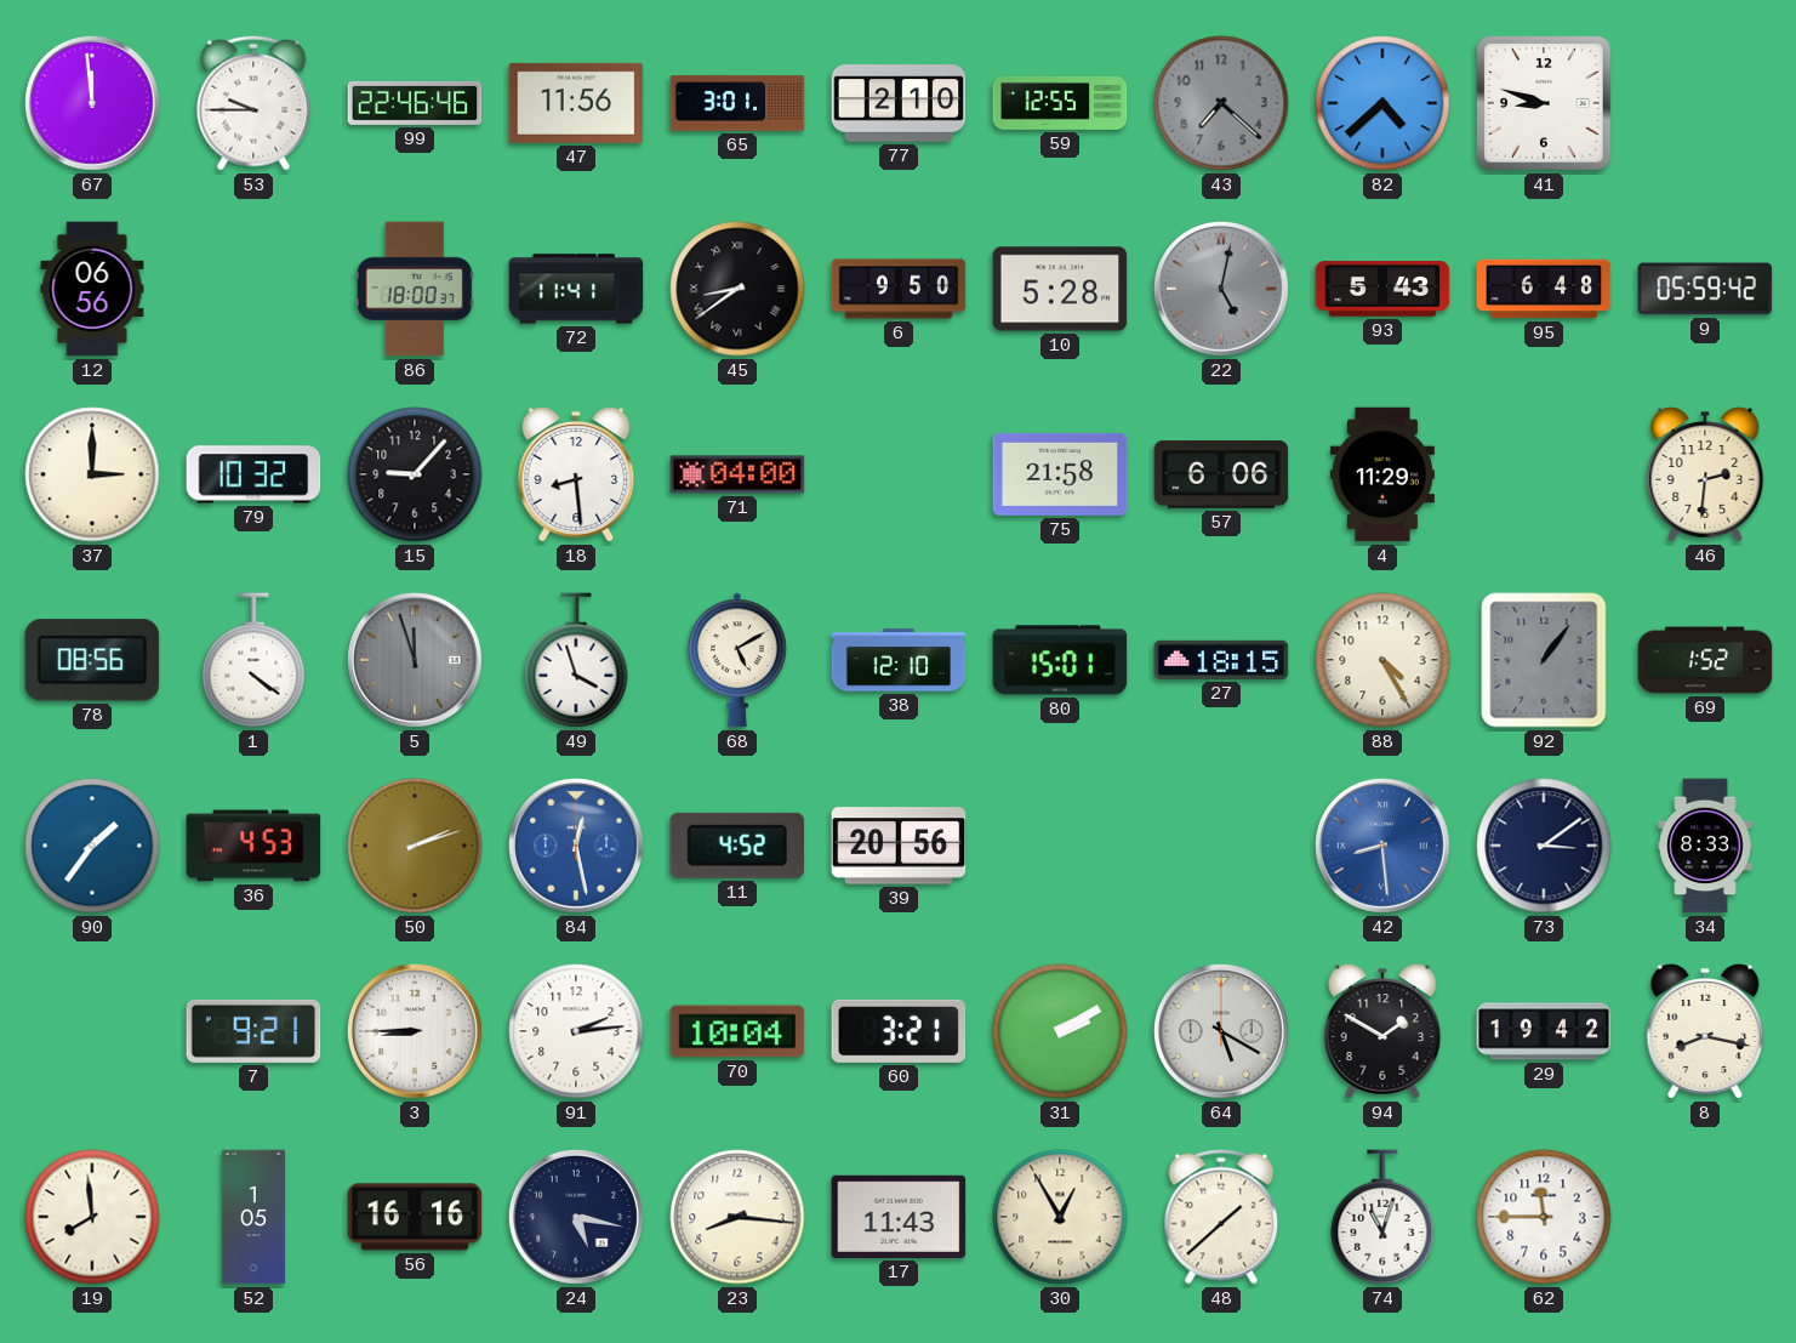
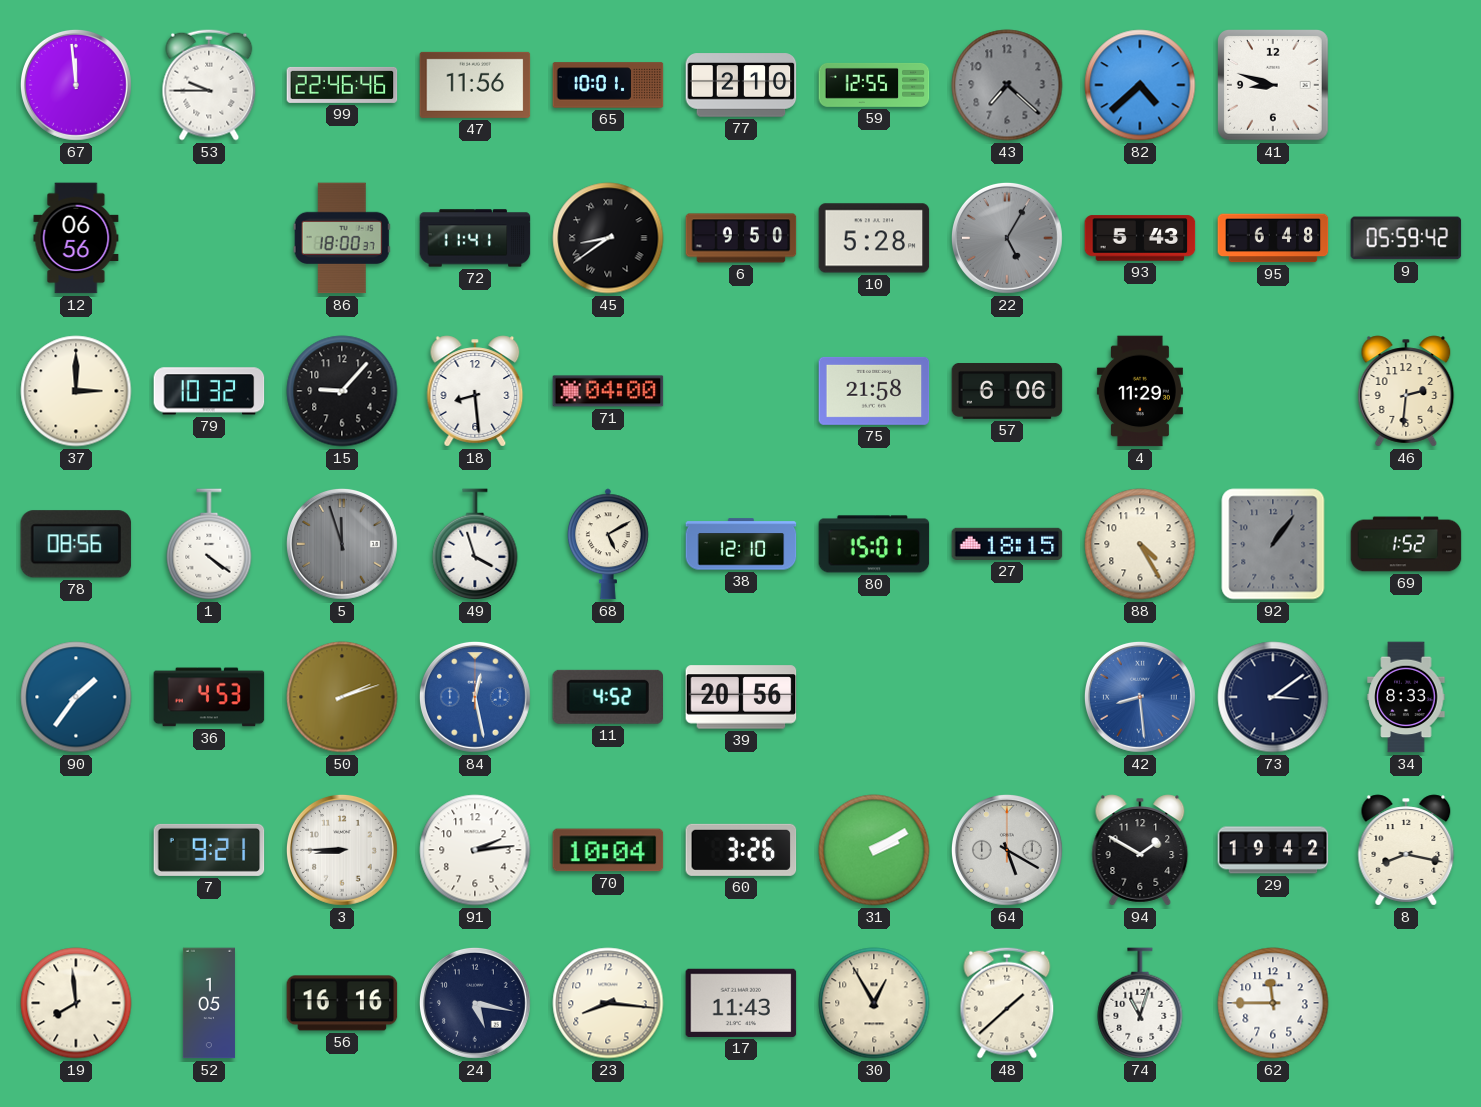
65: 3:01 -> 10:01 (608, 85)
22: 5:02 -> 5:05 (1007, 238)
60: 3:21 -> 3:26 (741, 850)
